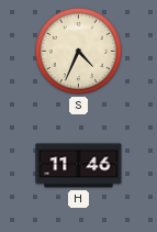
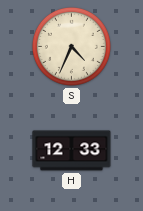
H: 11:46 -> 12:33 (72, 151)
